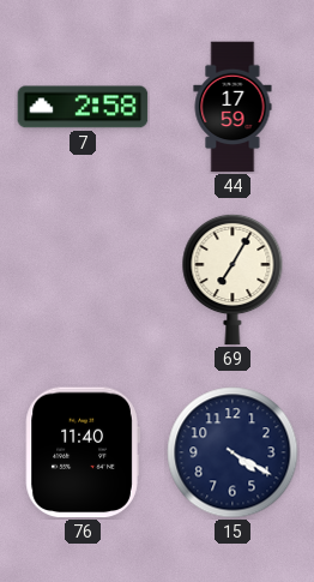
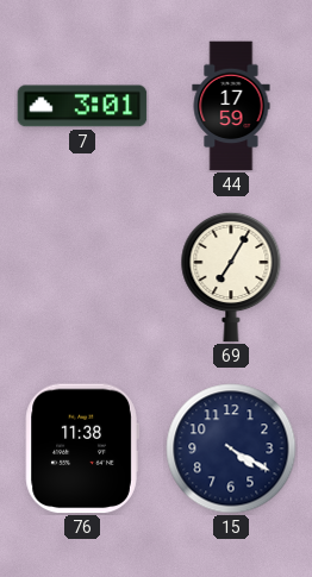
7: 2:58 -> 3:01 (82, 106)
76: 11:40 -> 11:38 (82, 449)
